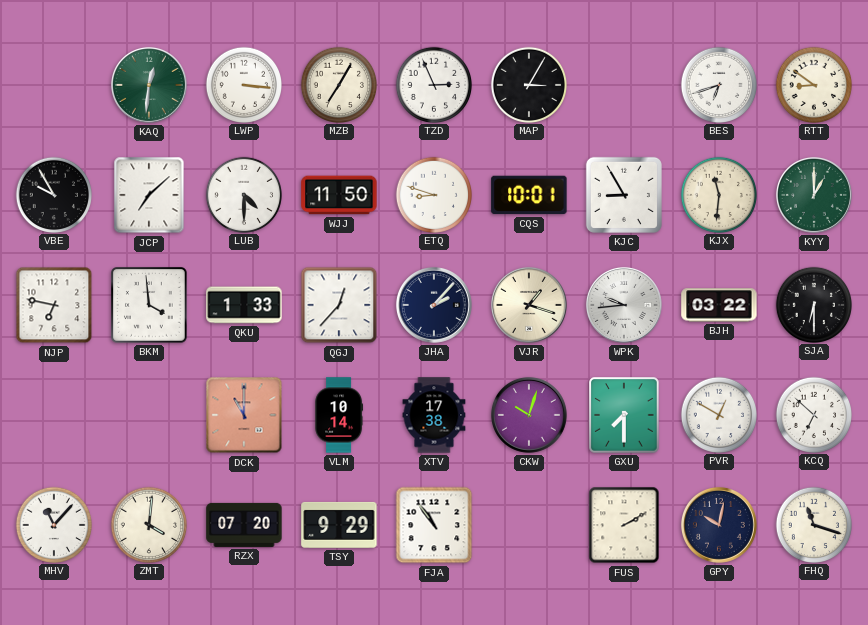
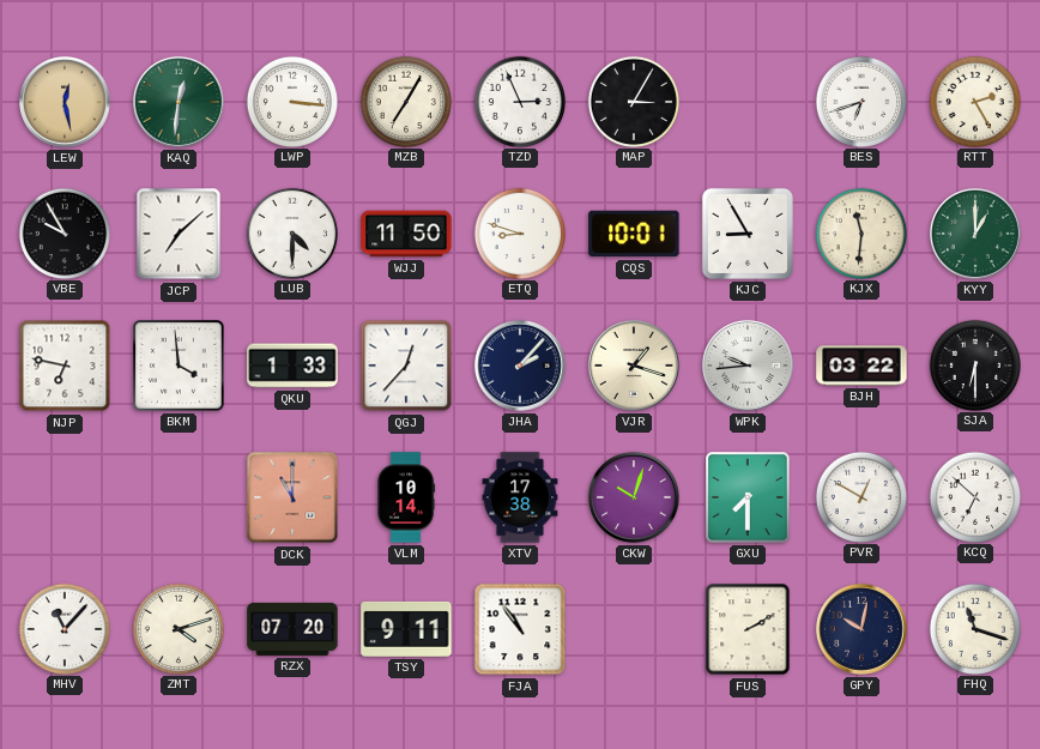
LEW: none -> 12:28 (65, 102)
RTT: 8:51 -> 2:25 (974, 101)
ZMT: 4:01 -> 4:12 (177, 628)
TSY: 9:29 -> 9:11 (406, 629)
